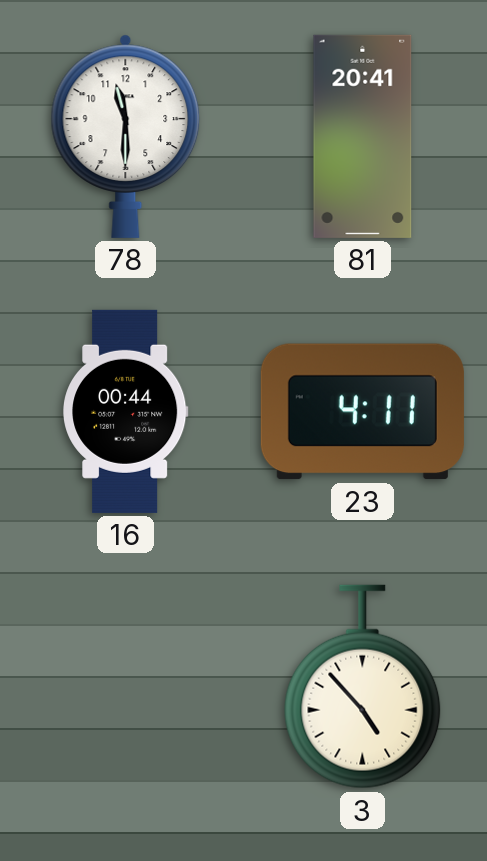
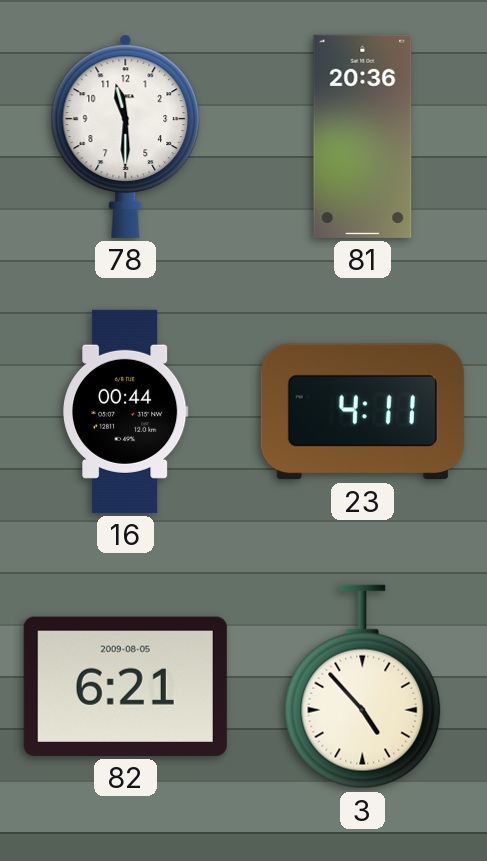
81: 20:41 -> 20:36 (363, 136)
82: none -> 6:21 (125, 686)
